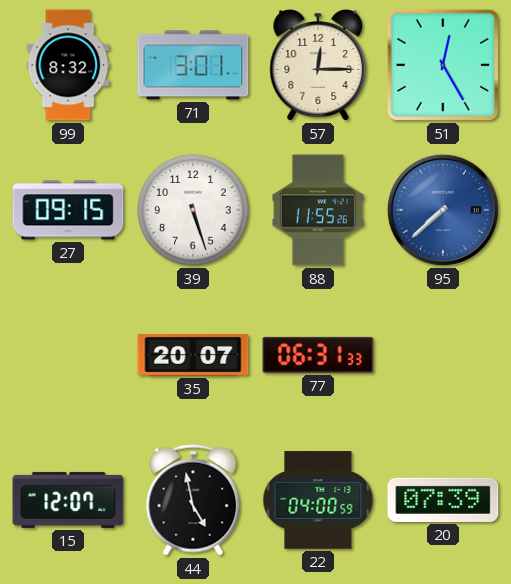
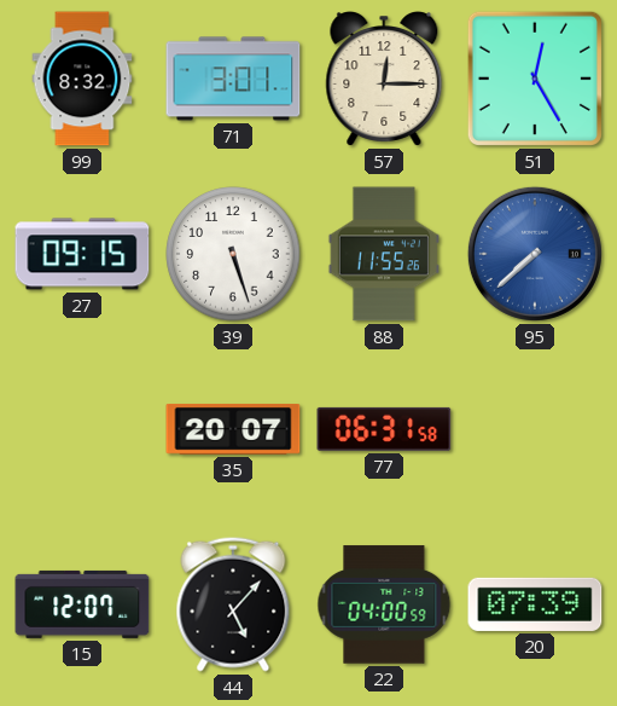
77: 06:31:33 -> 06:31:58 (384, 429)
44: 4:58 -> 5:07 (233, 604)
